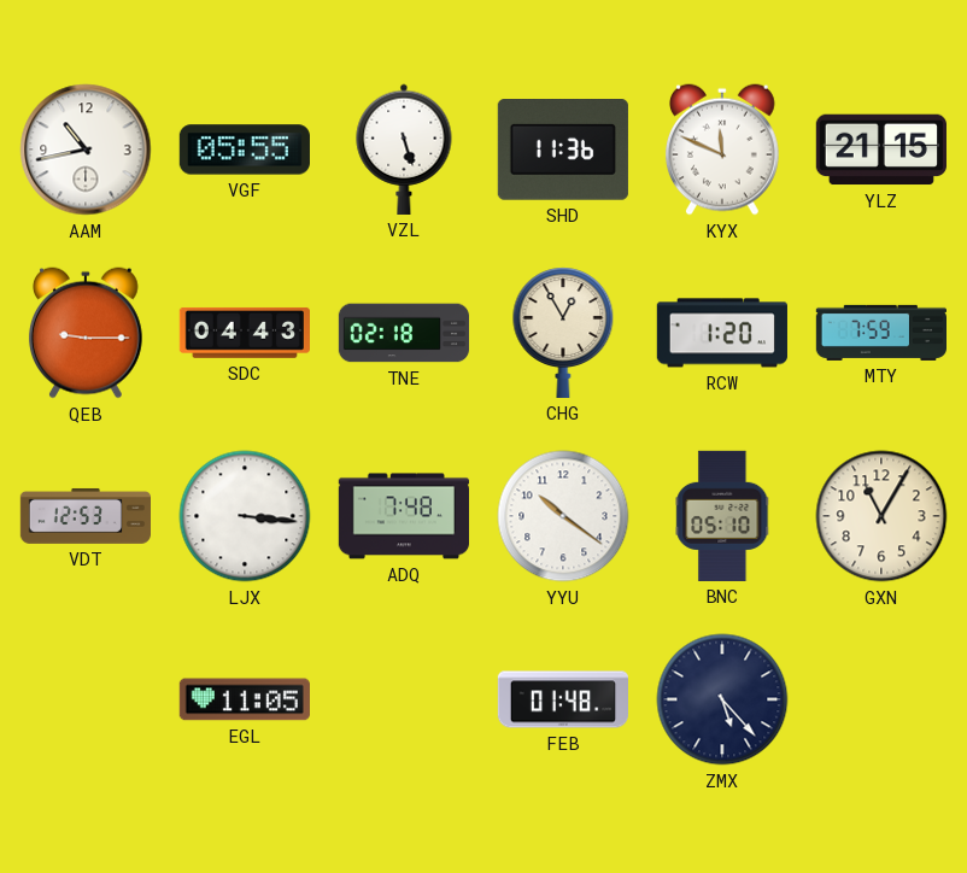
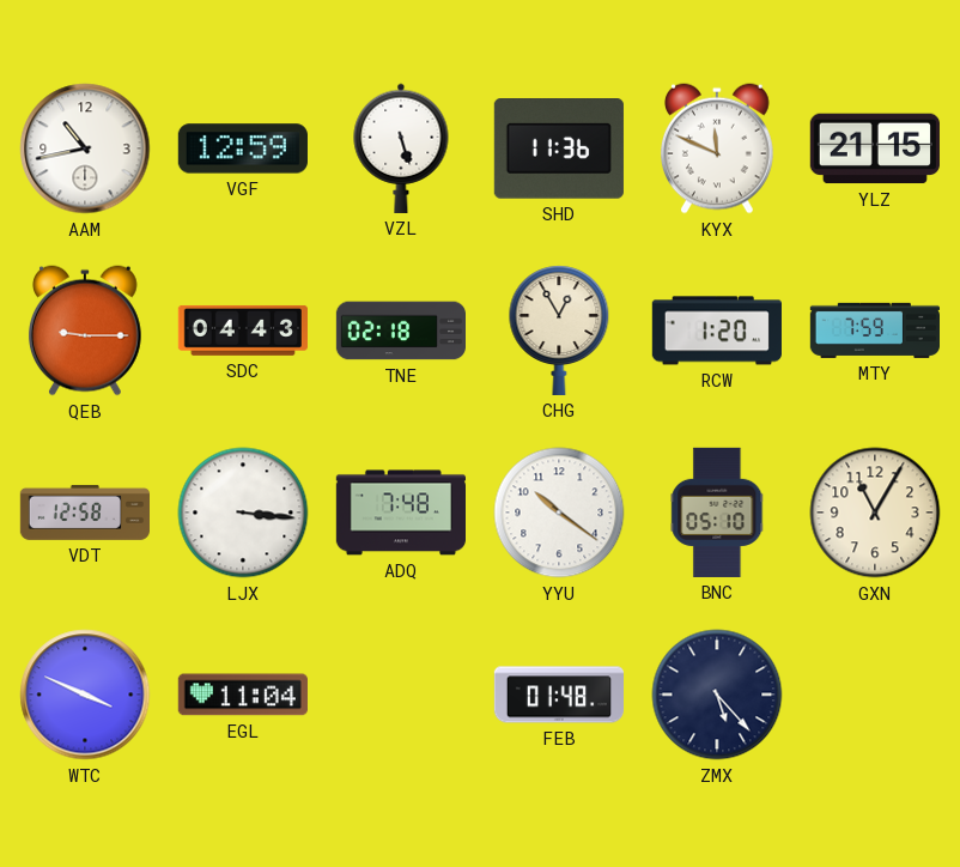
VGF: 05:55 -> 12:59 (243, 148)
VDT: 12:53 -> 12:58 (84, 513)
WTC: none -> 3:49 (85, 695)
EGL: 11:05 -> 11:04 (243, 695)
